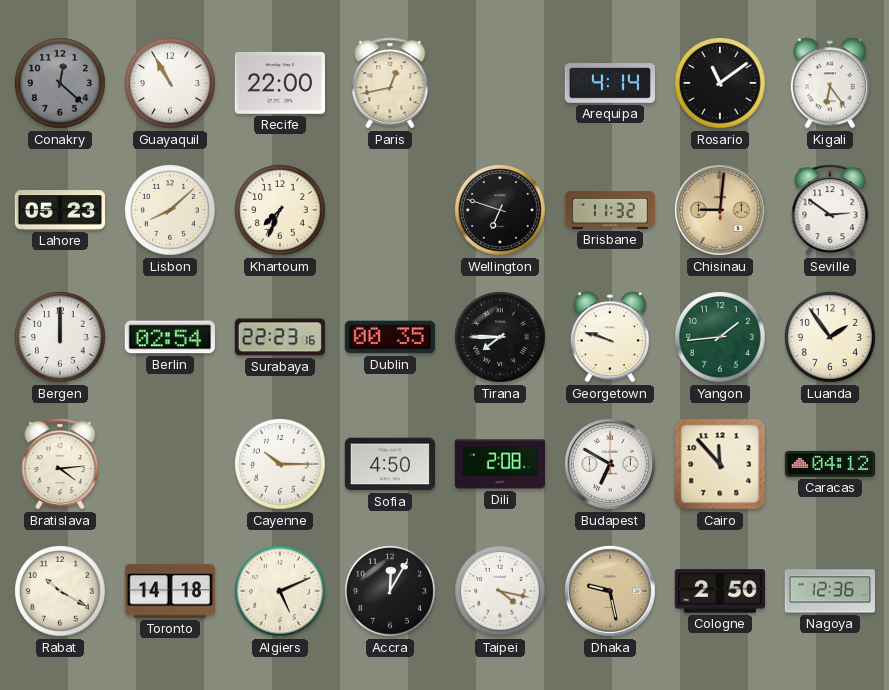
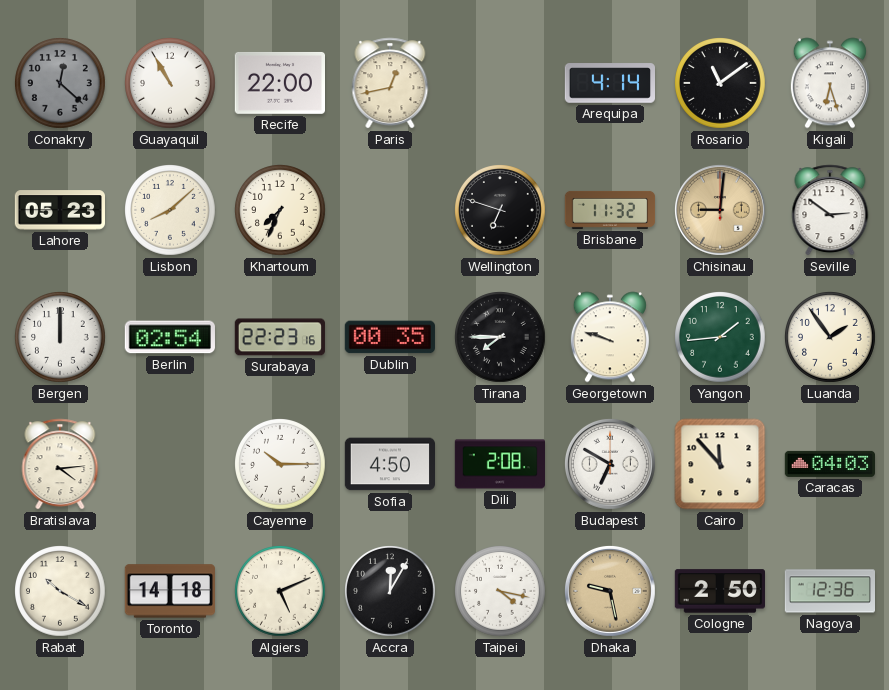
Kigali: 6:24 -> 6:27 (830, 83)
Caracas: 04:12 -> 04:03 (829, 464)
